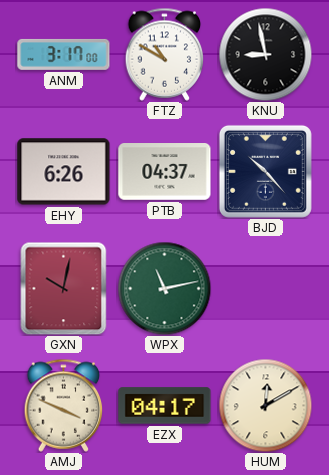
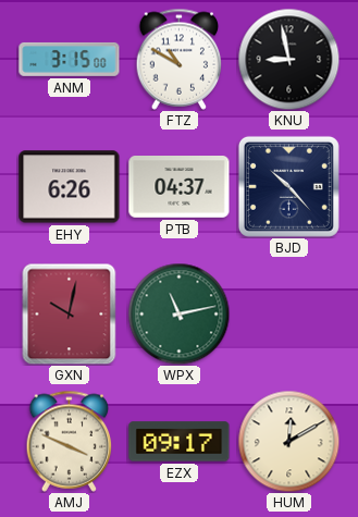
ANM: 3:17 -> 3:15 (70, 59)
EZX: 04:17 -> 09:17 (180, 442)
